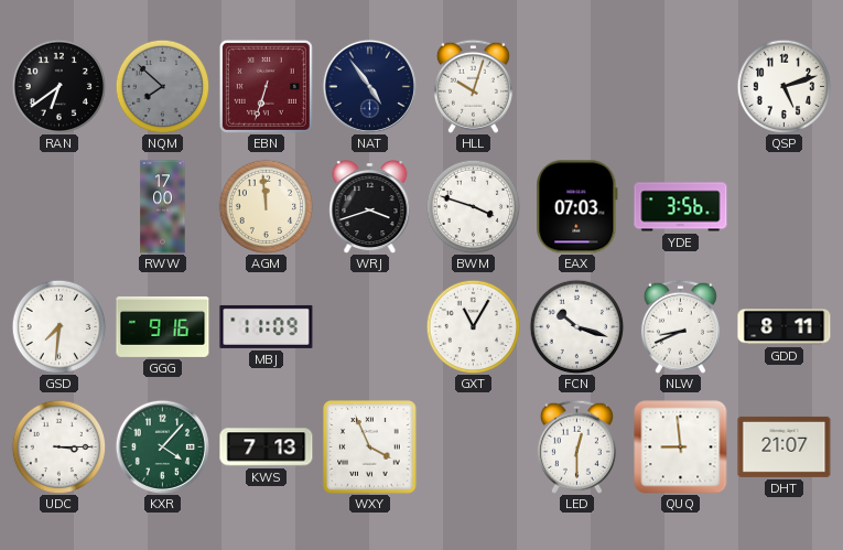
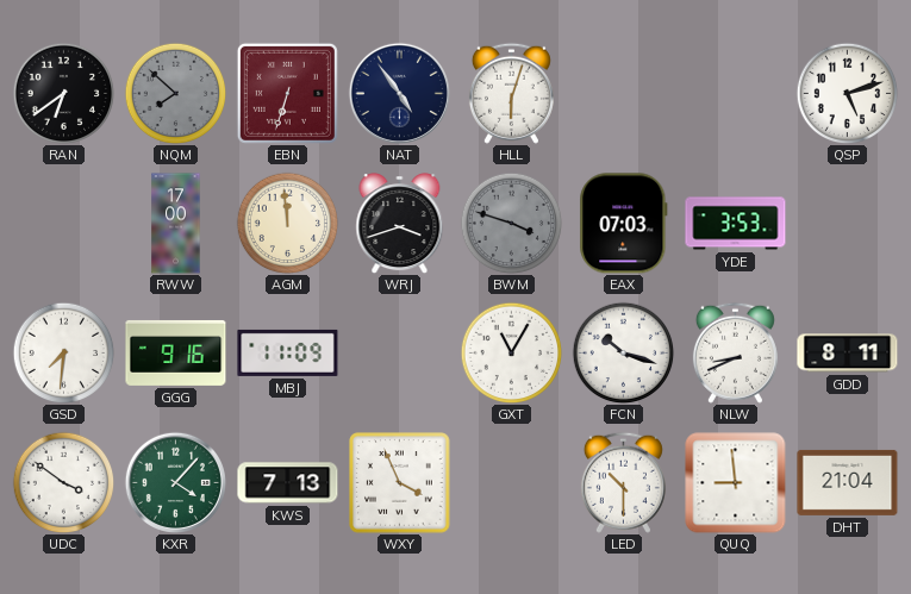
HLL: 10:03 -> 6:03 (511, 93)
BWM dial: white -> grey (511, 223)
YDE: 3:56 -> 3:53 (736, 224)
UDC: 3:15 -> 3:51 (63, 482)
LED: 12:30 -> 10:30 (623, 482)
DHT: 21:07 -> 21:04 (848, 482)
